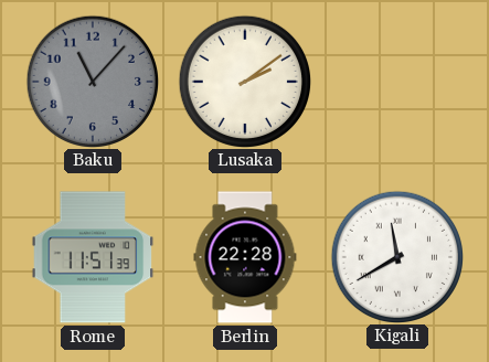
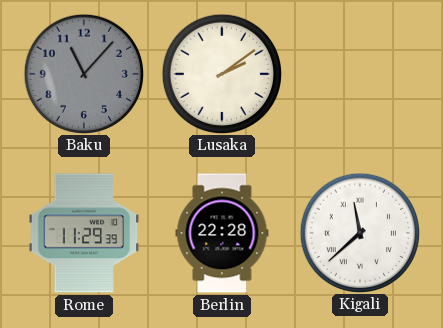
Rome: 11:51 -> 11:29 (84, 233)
Kigali: 11:40 -> 11:38 (359, 232)
